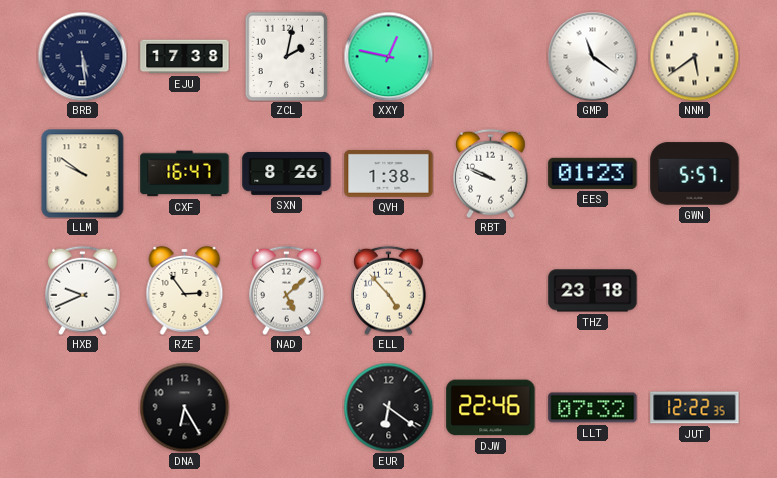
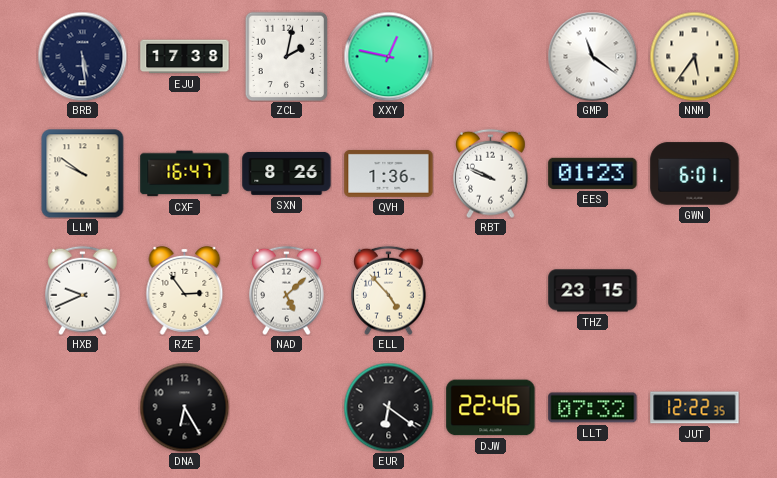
NNM: 5:39 -> 5:36 (694, 56)
QVH: 1:38 -> 1:36 (389, 173)
GWN: 5:57 -> 6:01 (695, 174)
THZ: 23:18 -> 23:15 (593, 291)
